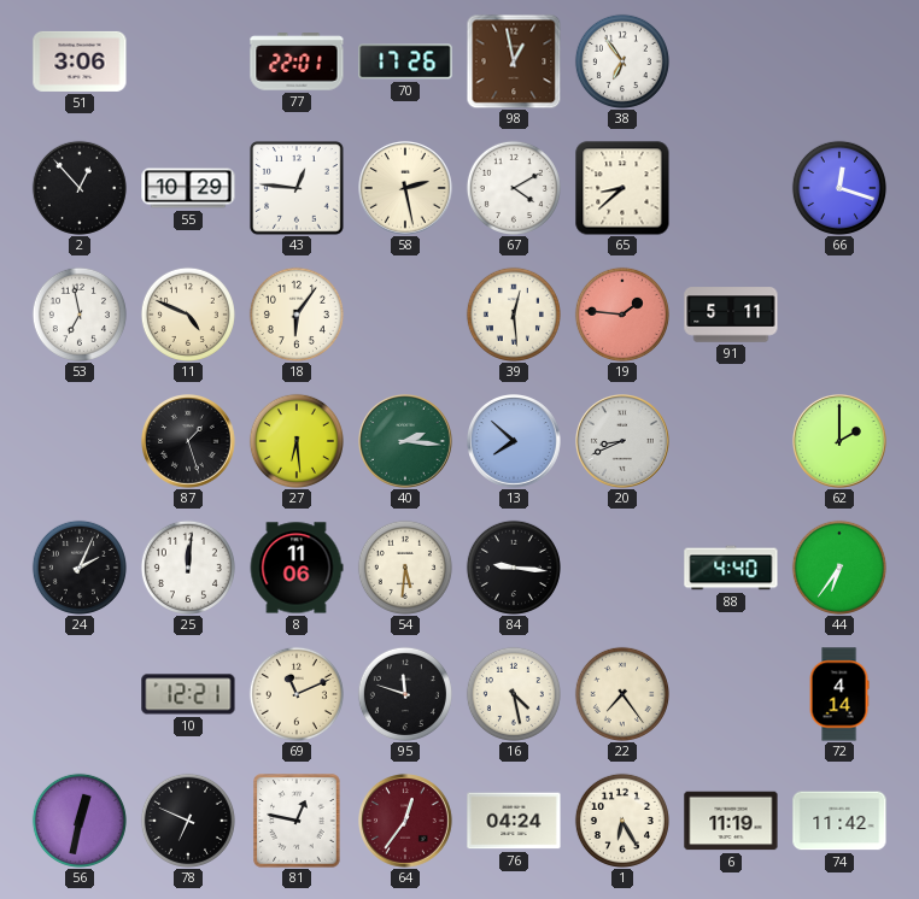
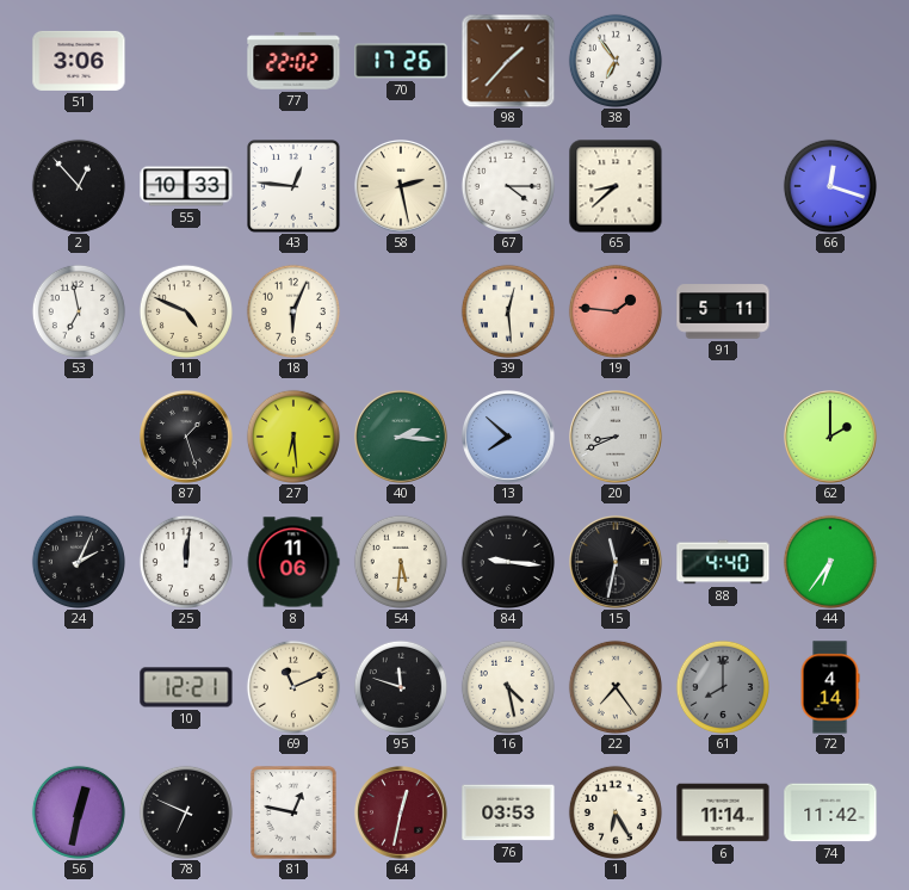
77: 22:01 -> 22:02 (293, 61)
98: 12:58 -> 1:37 (508, 61)
55: 10:29 -> 10:33 (186, 186)
67: 4:10 -> 4:15 (508, 186)
18: 6:06 -> 6:04 (293, 311)
15: none -> 11:32 (617, 563)
61: none -> 8:00 (723, 687)
64: 12:36 -> 12:32 (402, 814)
76: 04:24 -> 03:53 (508, 812)
6: 11:19 -> 11:14 (723, 812)
